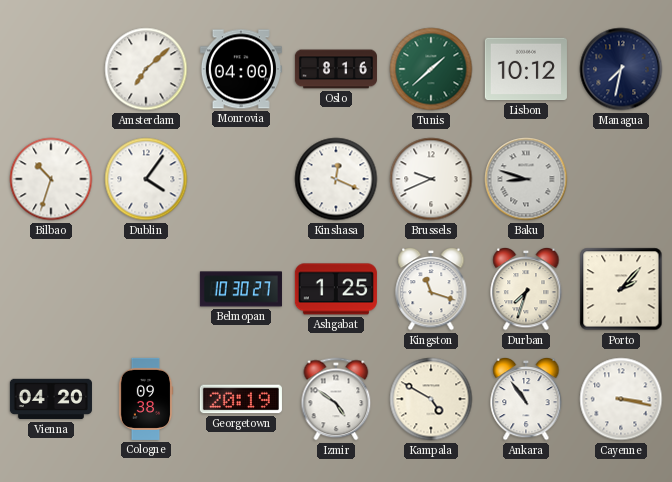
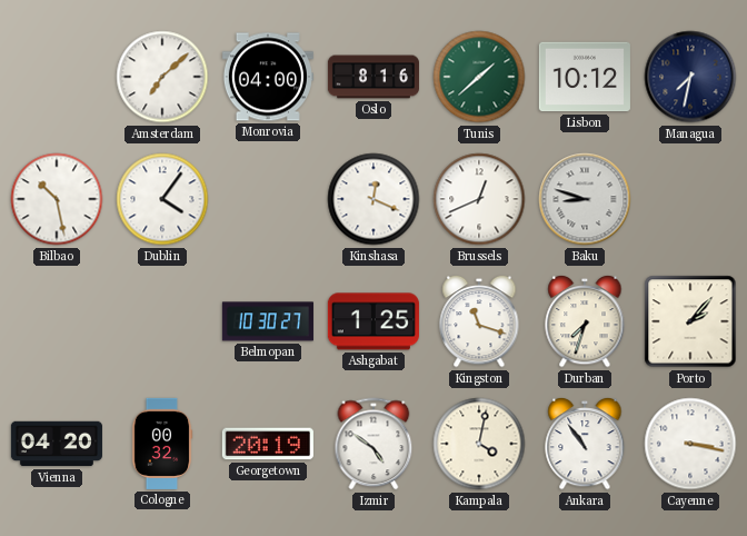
Bilbao: 10:33 -> 10:28 (57, 199)
Brussels: 9:41 -> 12:41 (479, 199)
Cologne: 09:38 -> 00:32 (162, 444)
Kampala: 4:50 -> 4:02 (479, 444)
